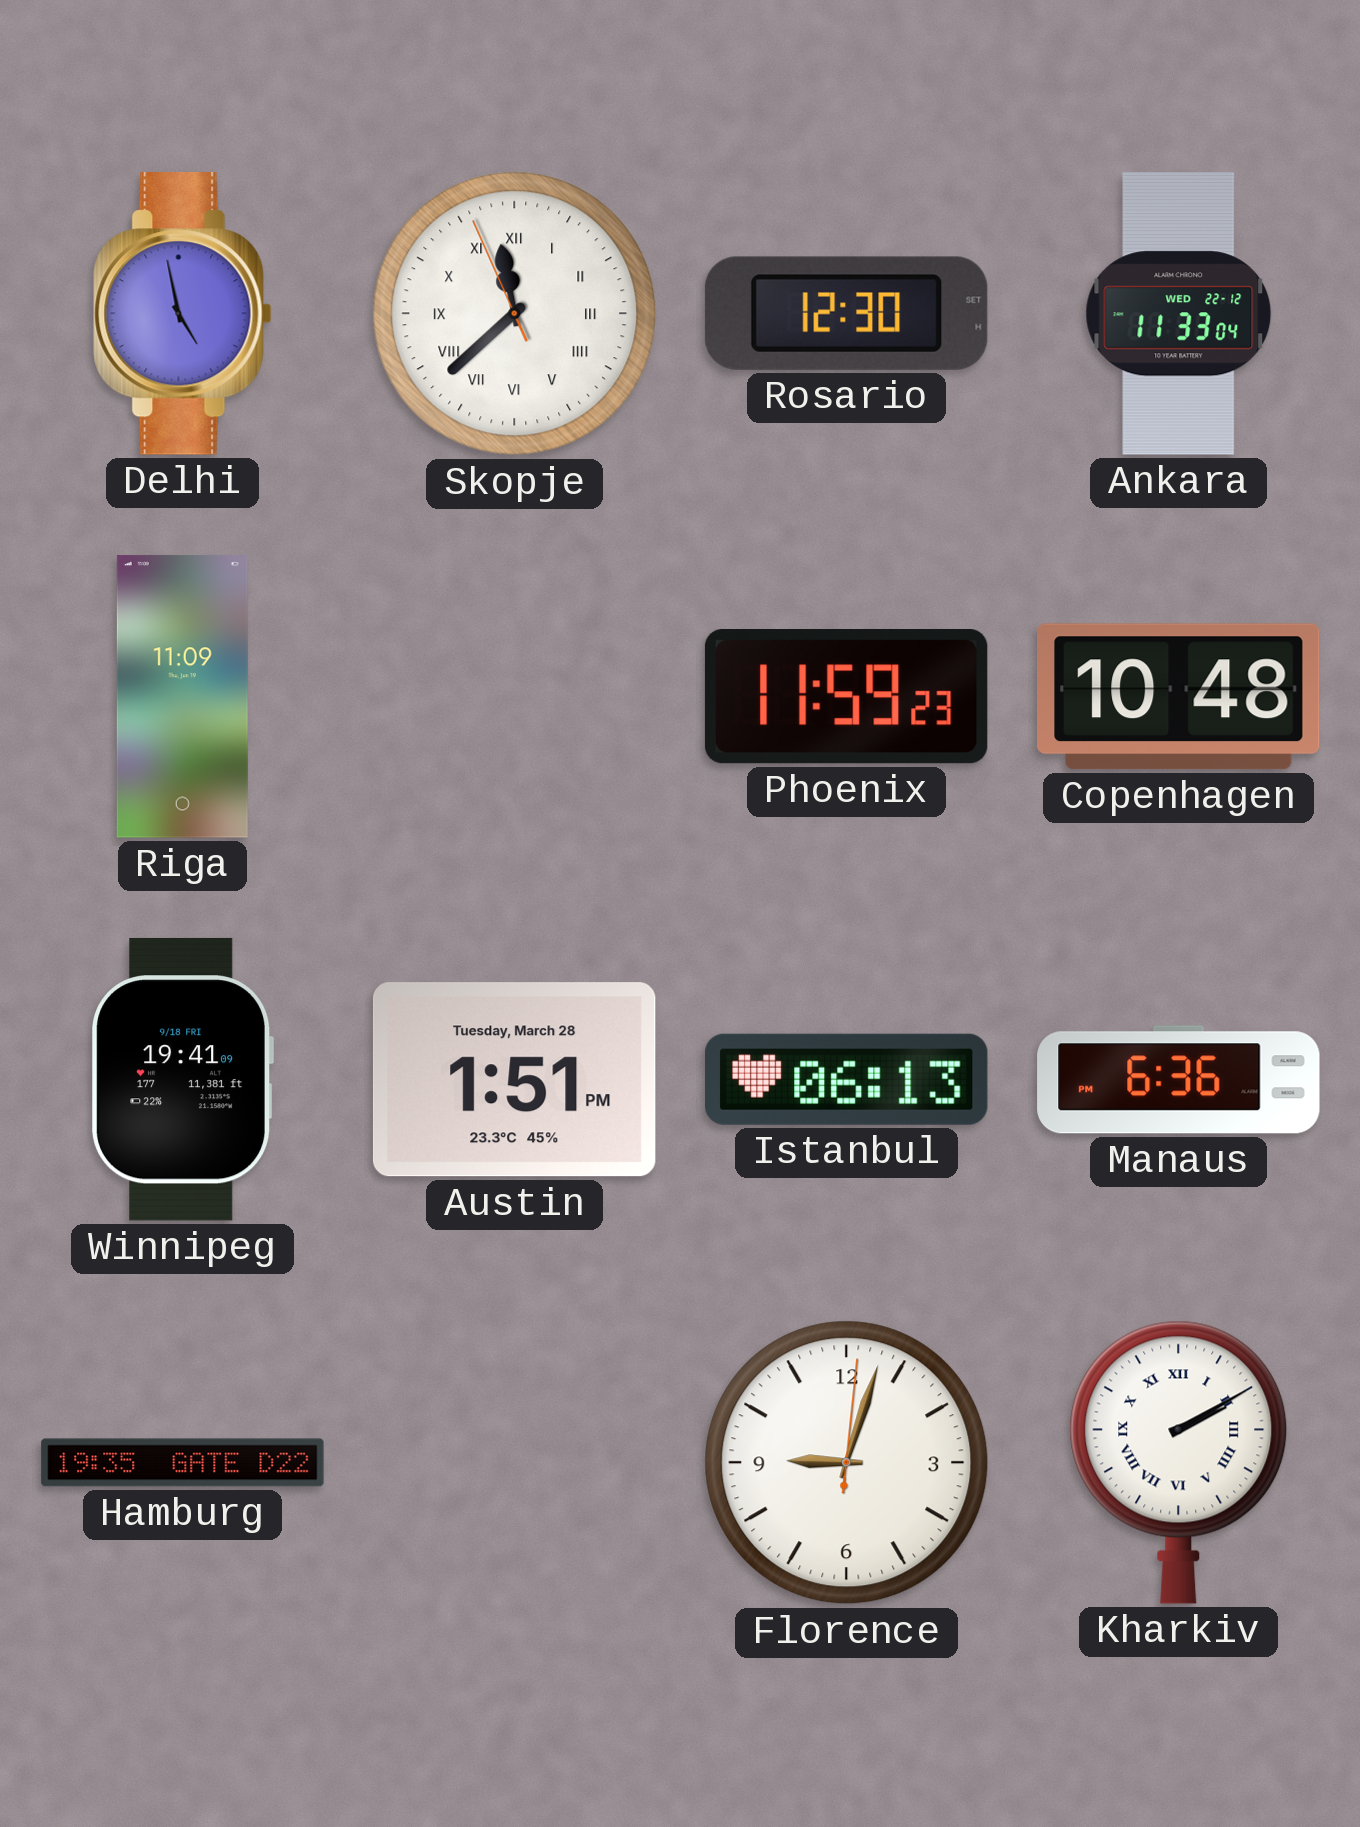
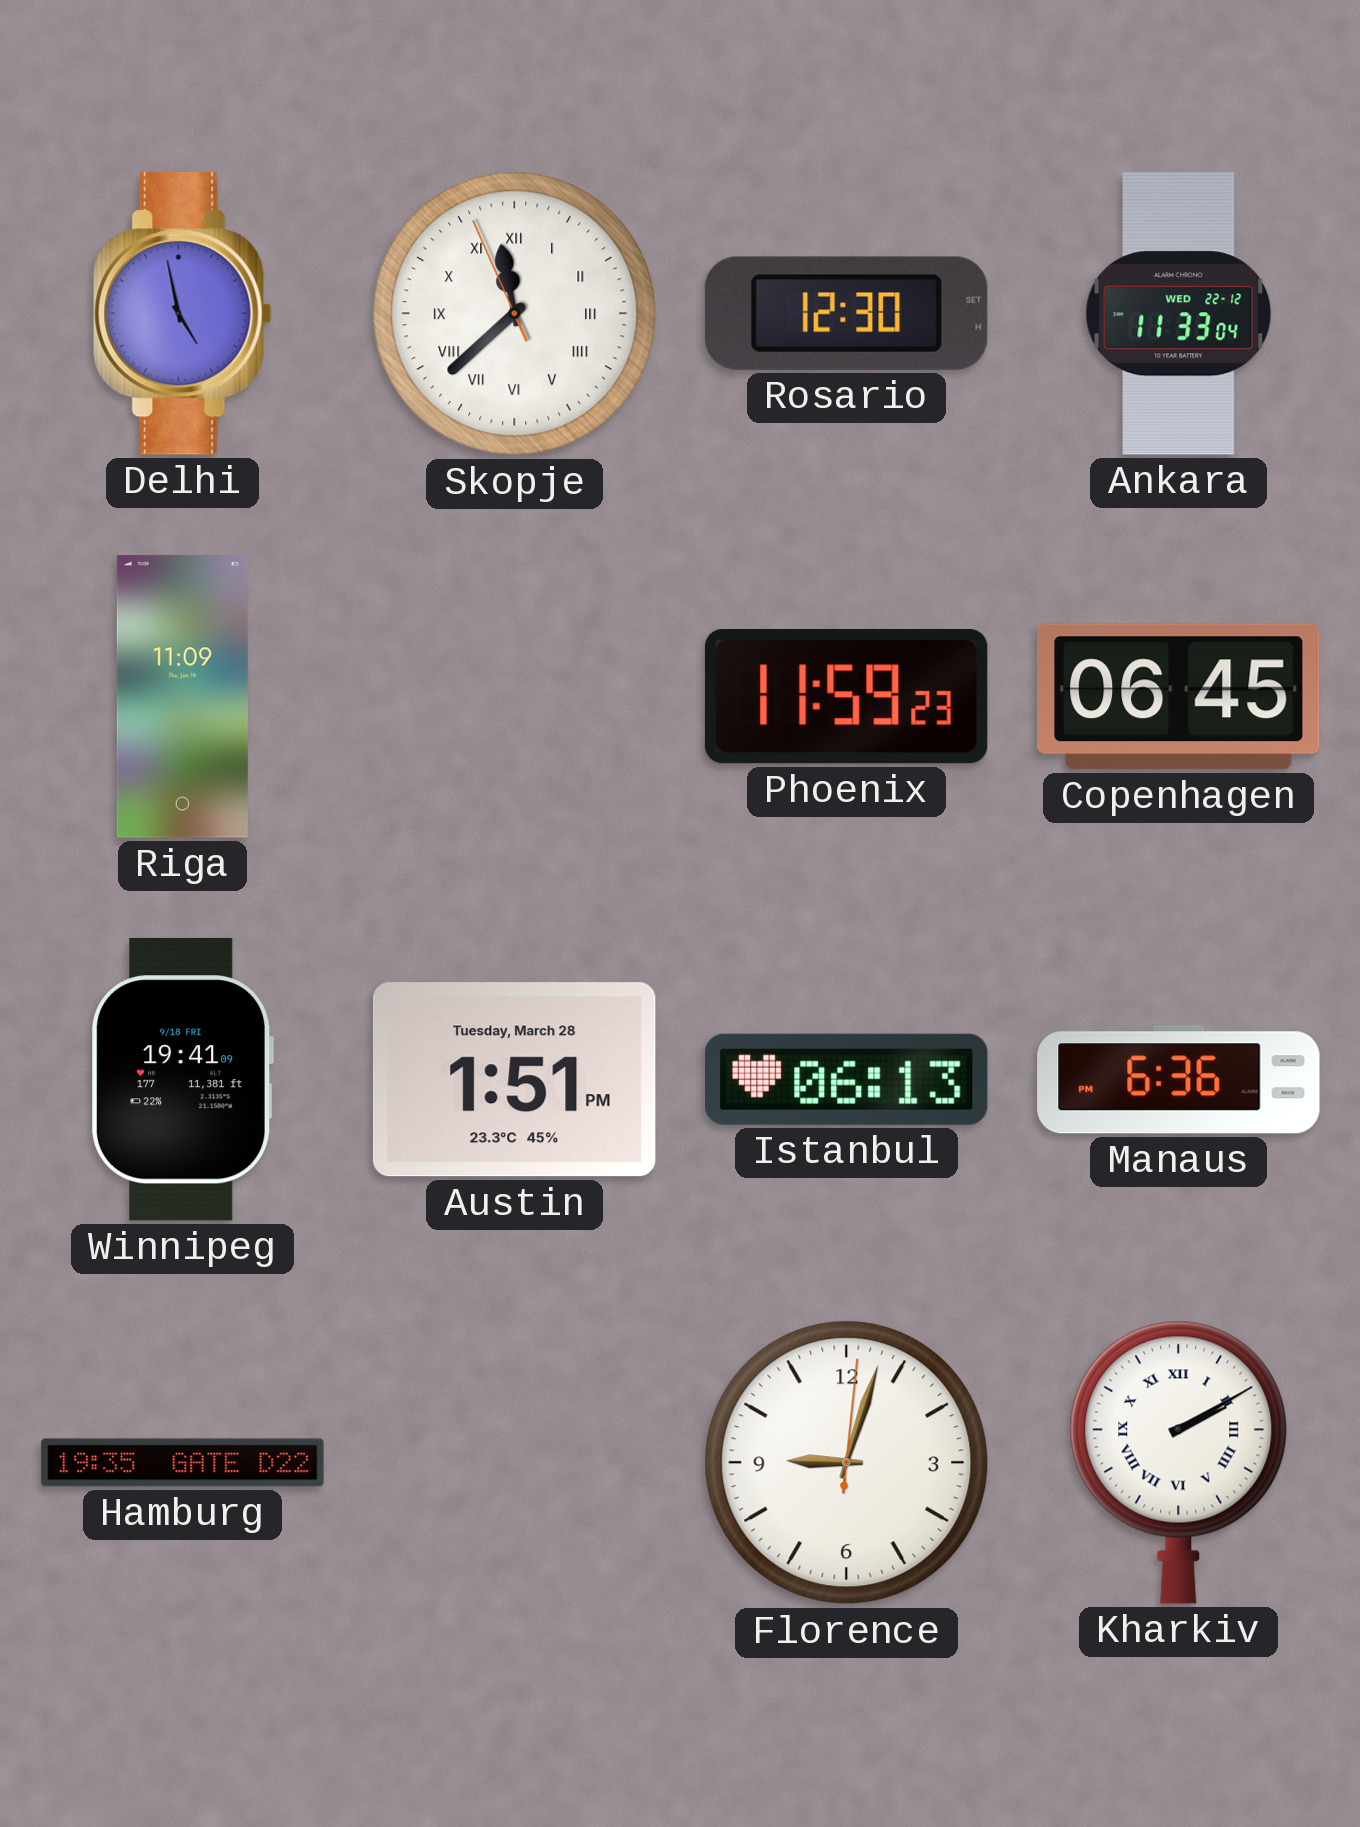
Copenhagen: 10:48 -> 06:45 (1179, 697)
